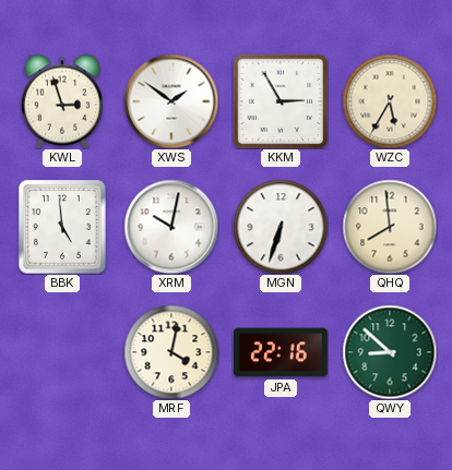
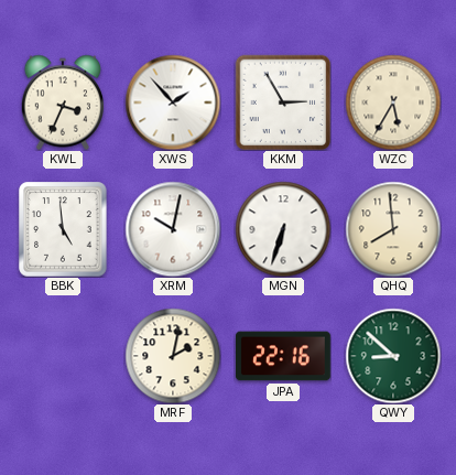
KWL: 2:57 -> 3:34 (62, 102)
XWS: 1:51 -> 1:53 (173, 102)
MRF: 4:02 -> 2:02 (173, 356)
